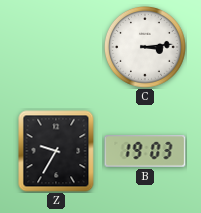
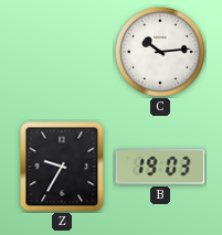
C: 3:14 -> 10:14 (160, 52)
